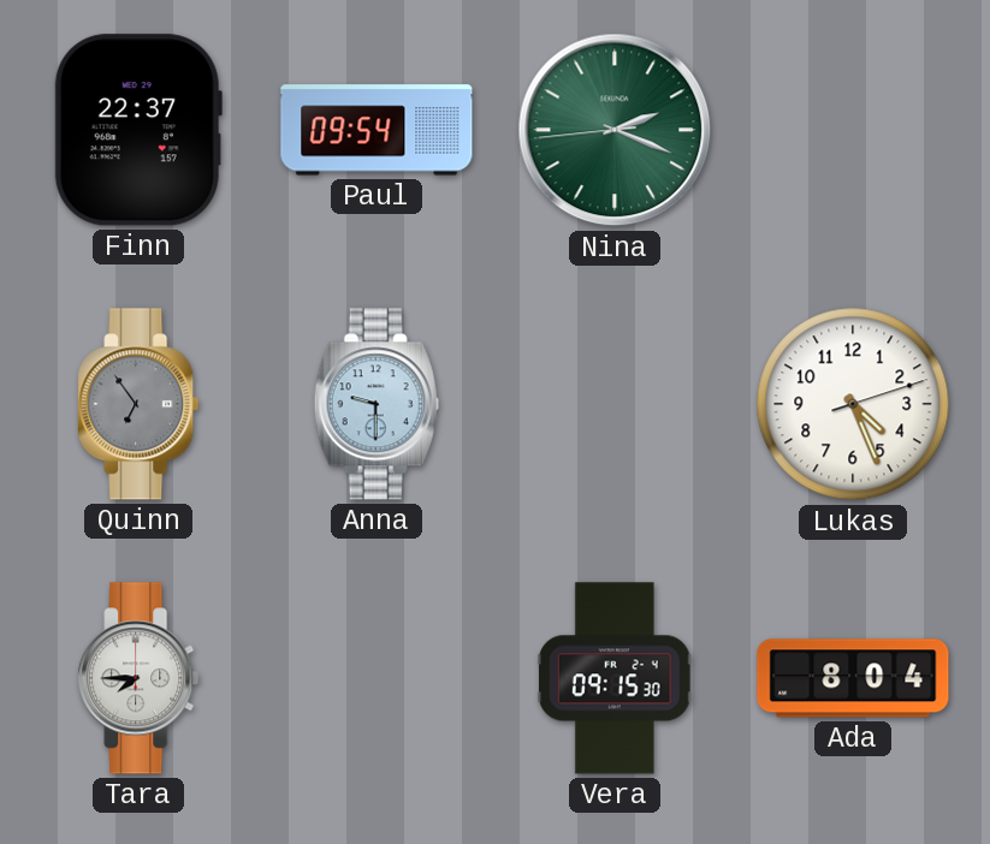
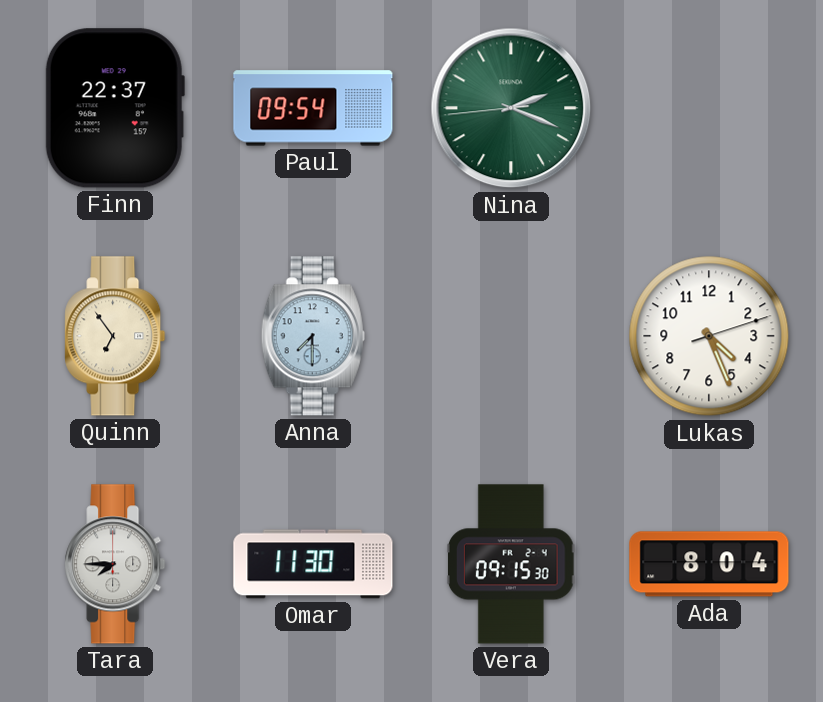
Quinn dial: grey -> cream (115, 336)
Anna: 9:30 -> 7:30 (313, 336)
Omar: none -> 11:30 (313, 564)
